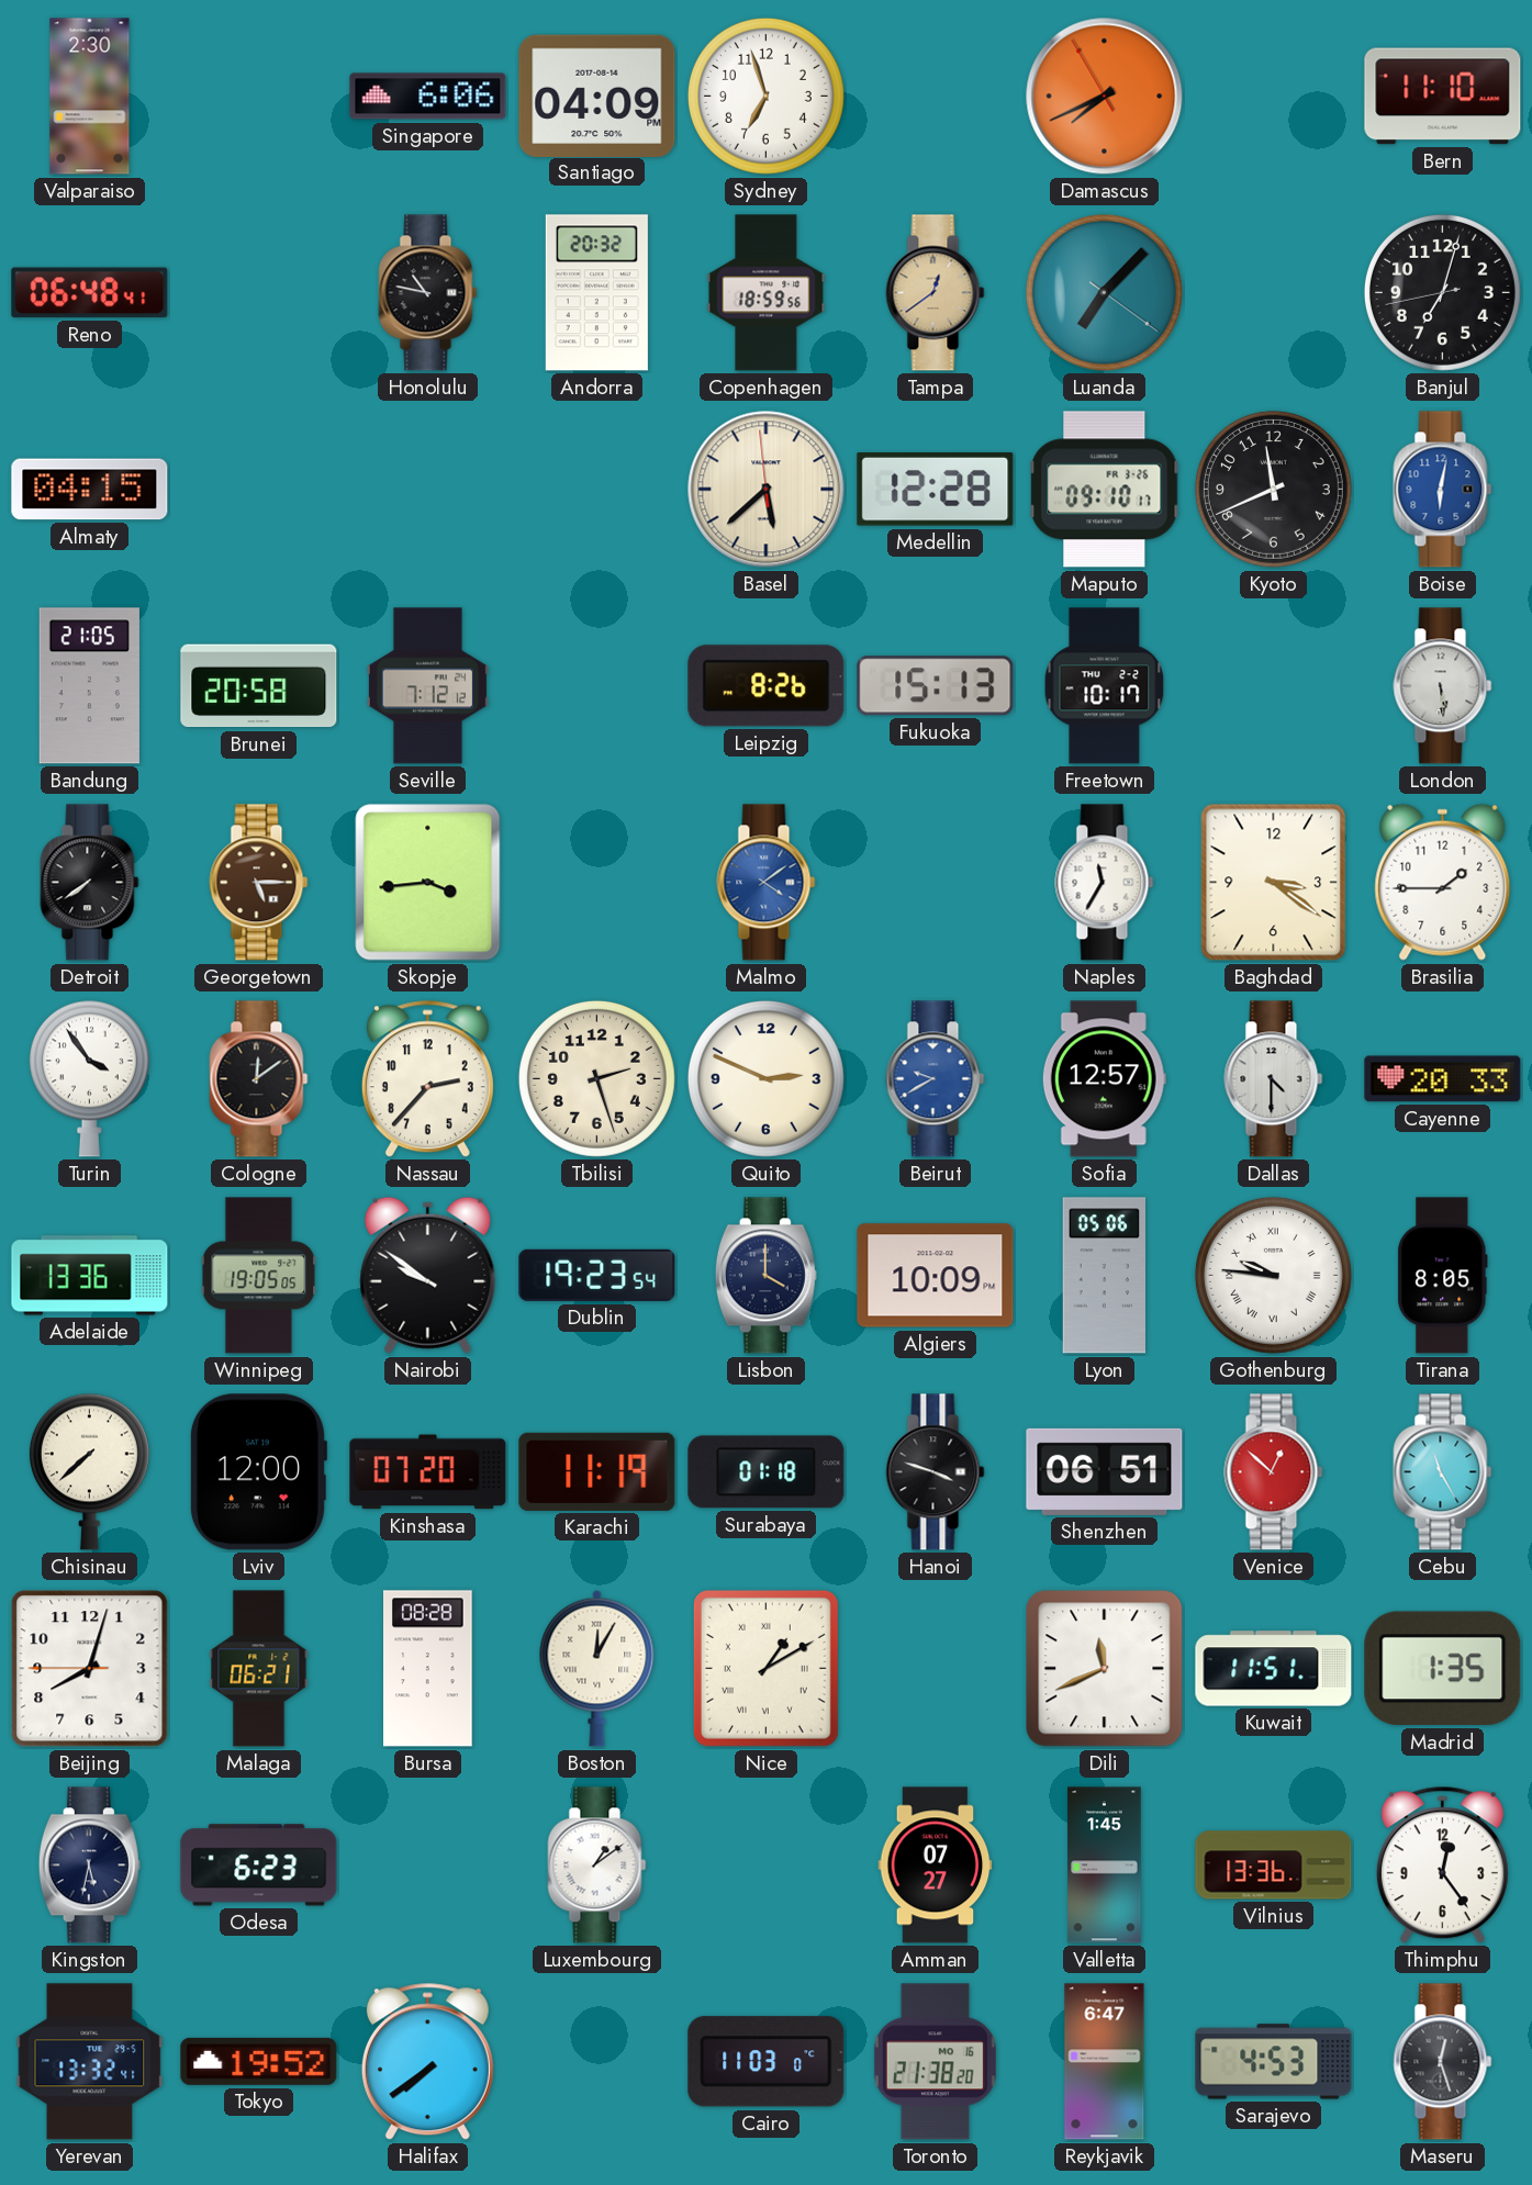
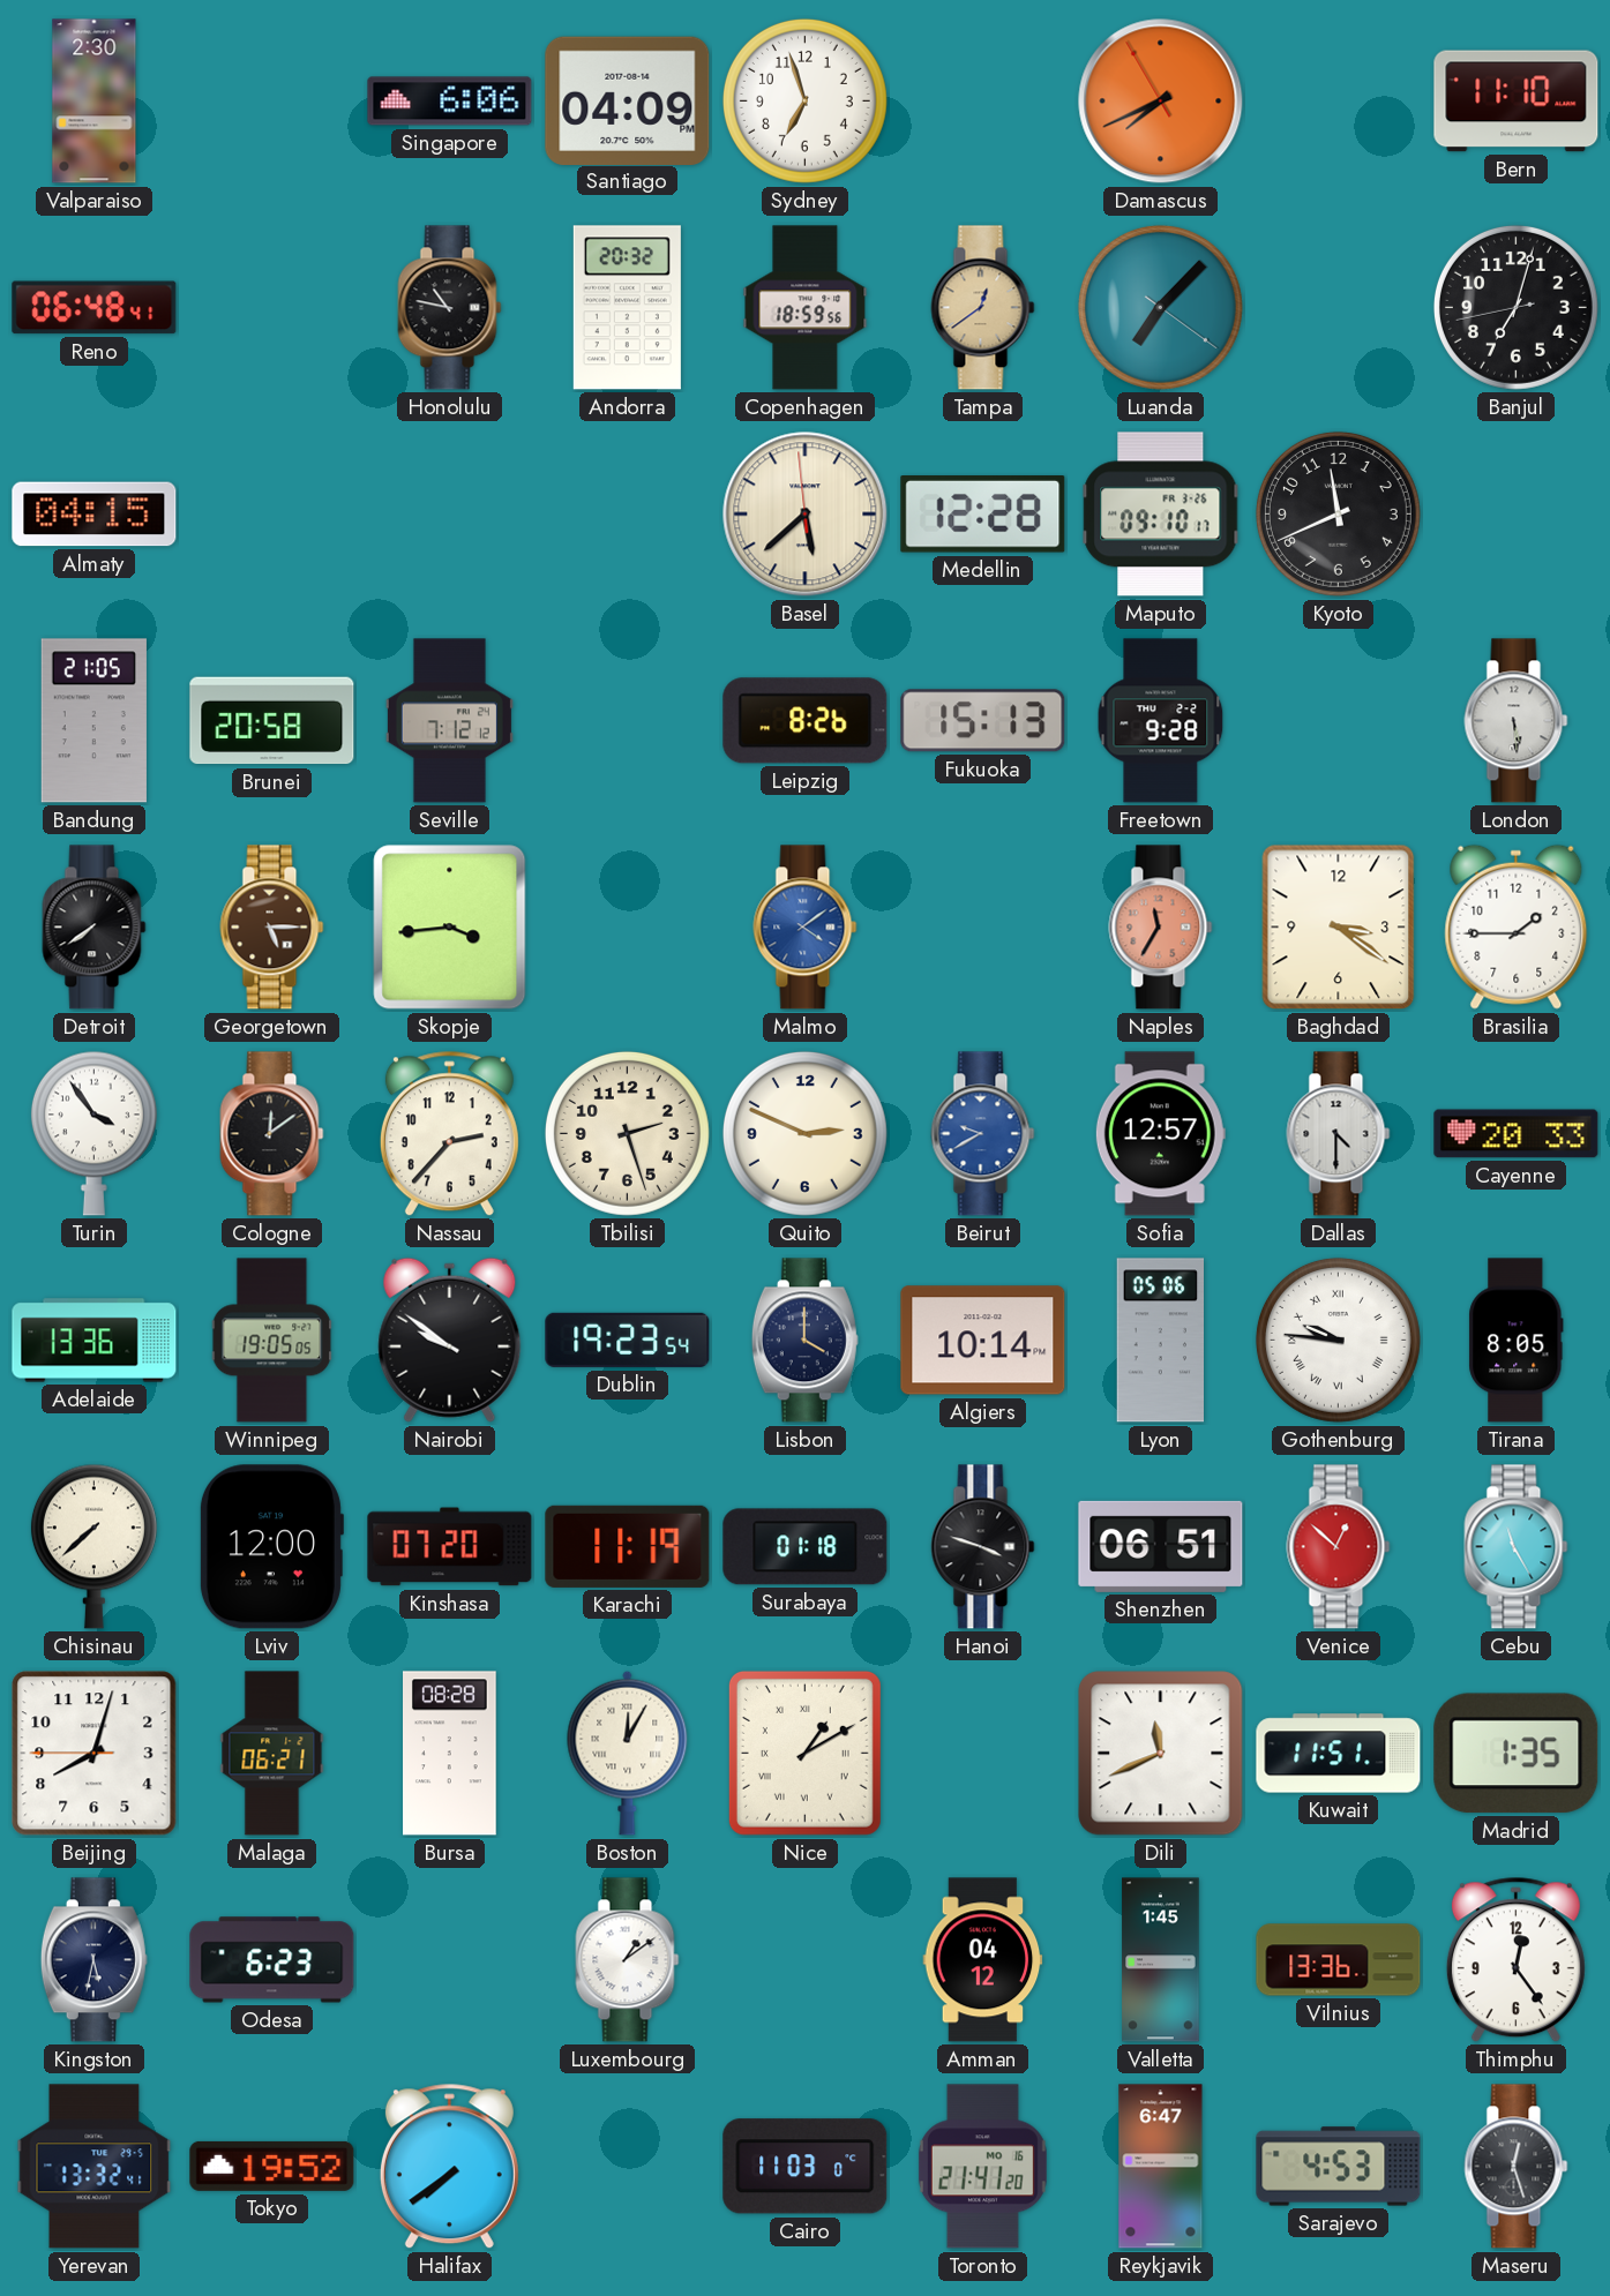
Boise: 6:02 -> none (1443, 490)
Freetown: 10:17 -> 9:28 (1161, 721)
Naples dial: white -> salmon (1161, 928)
Algiers: 10:09 -> 10:14 (983, 1341)
Amman: 07:27 -> 04:12 (983, 1960)
Toronto: 21:38 -> 21:41 (982, 2167)
